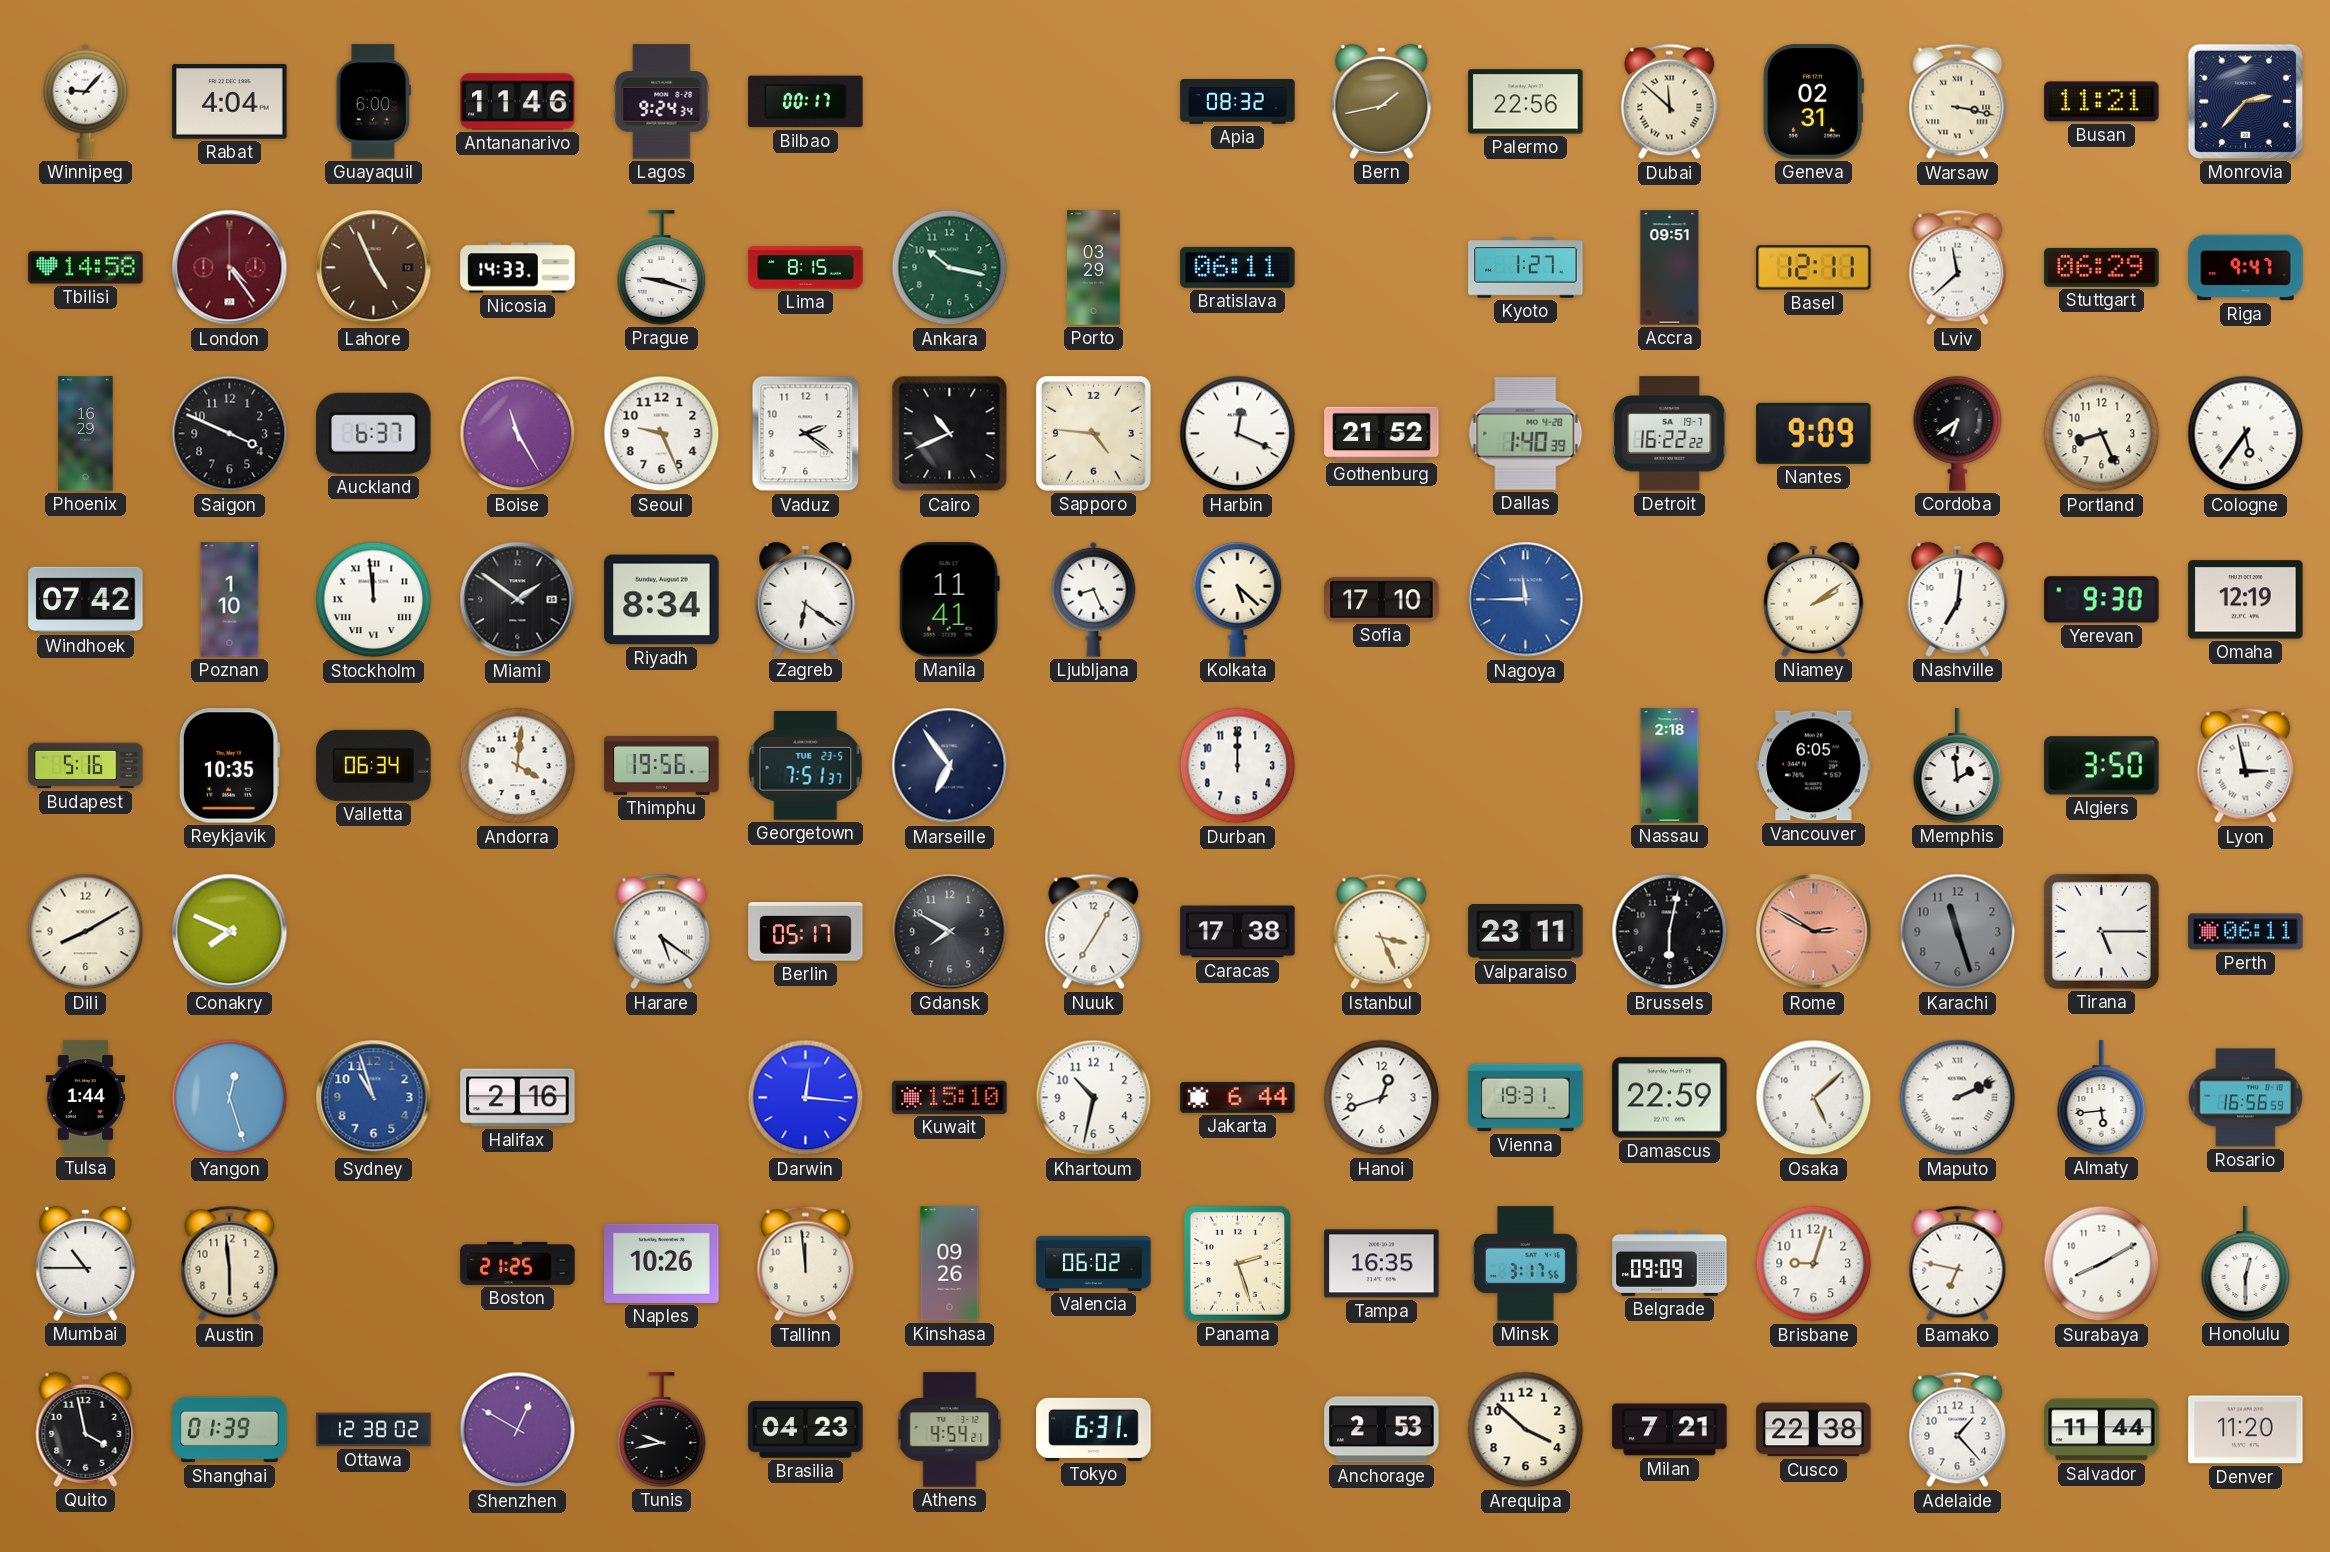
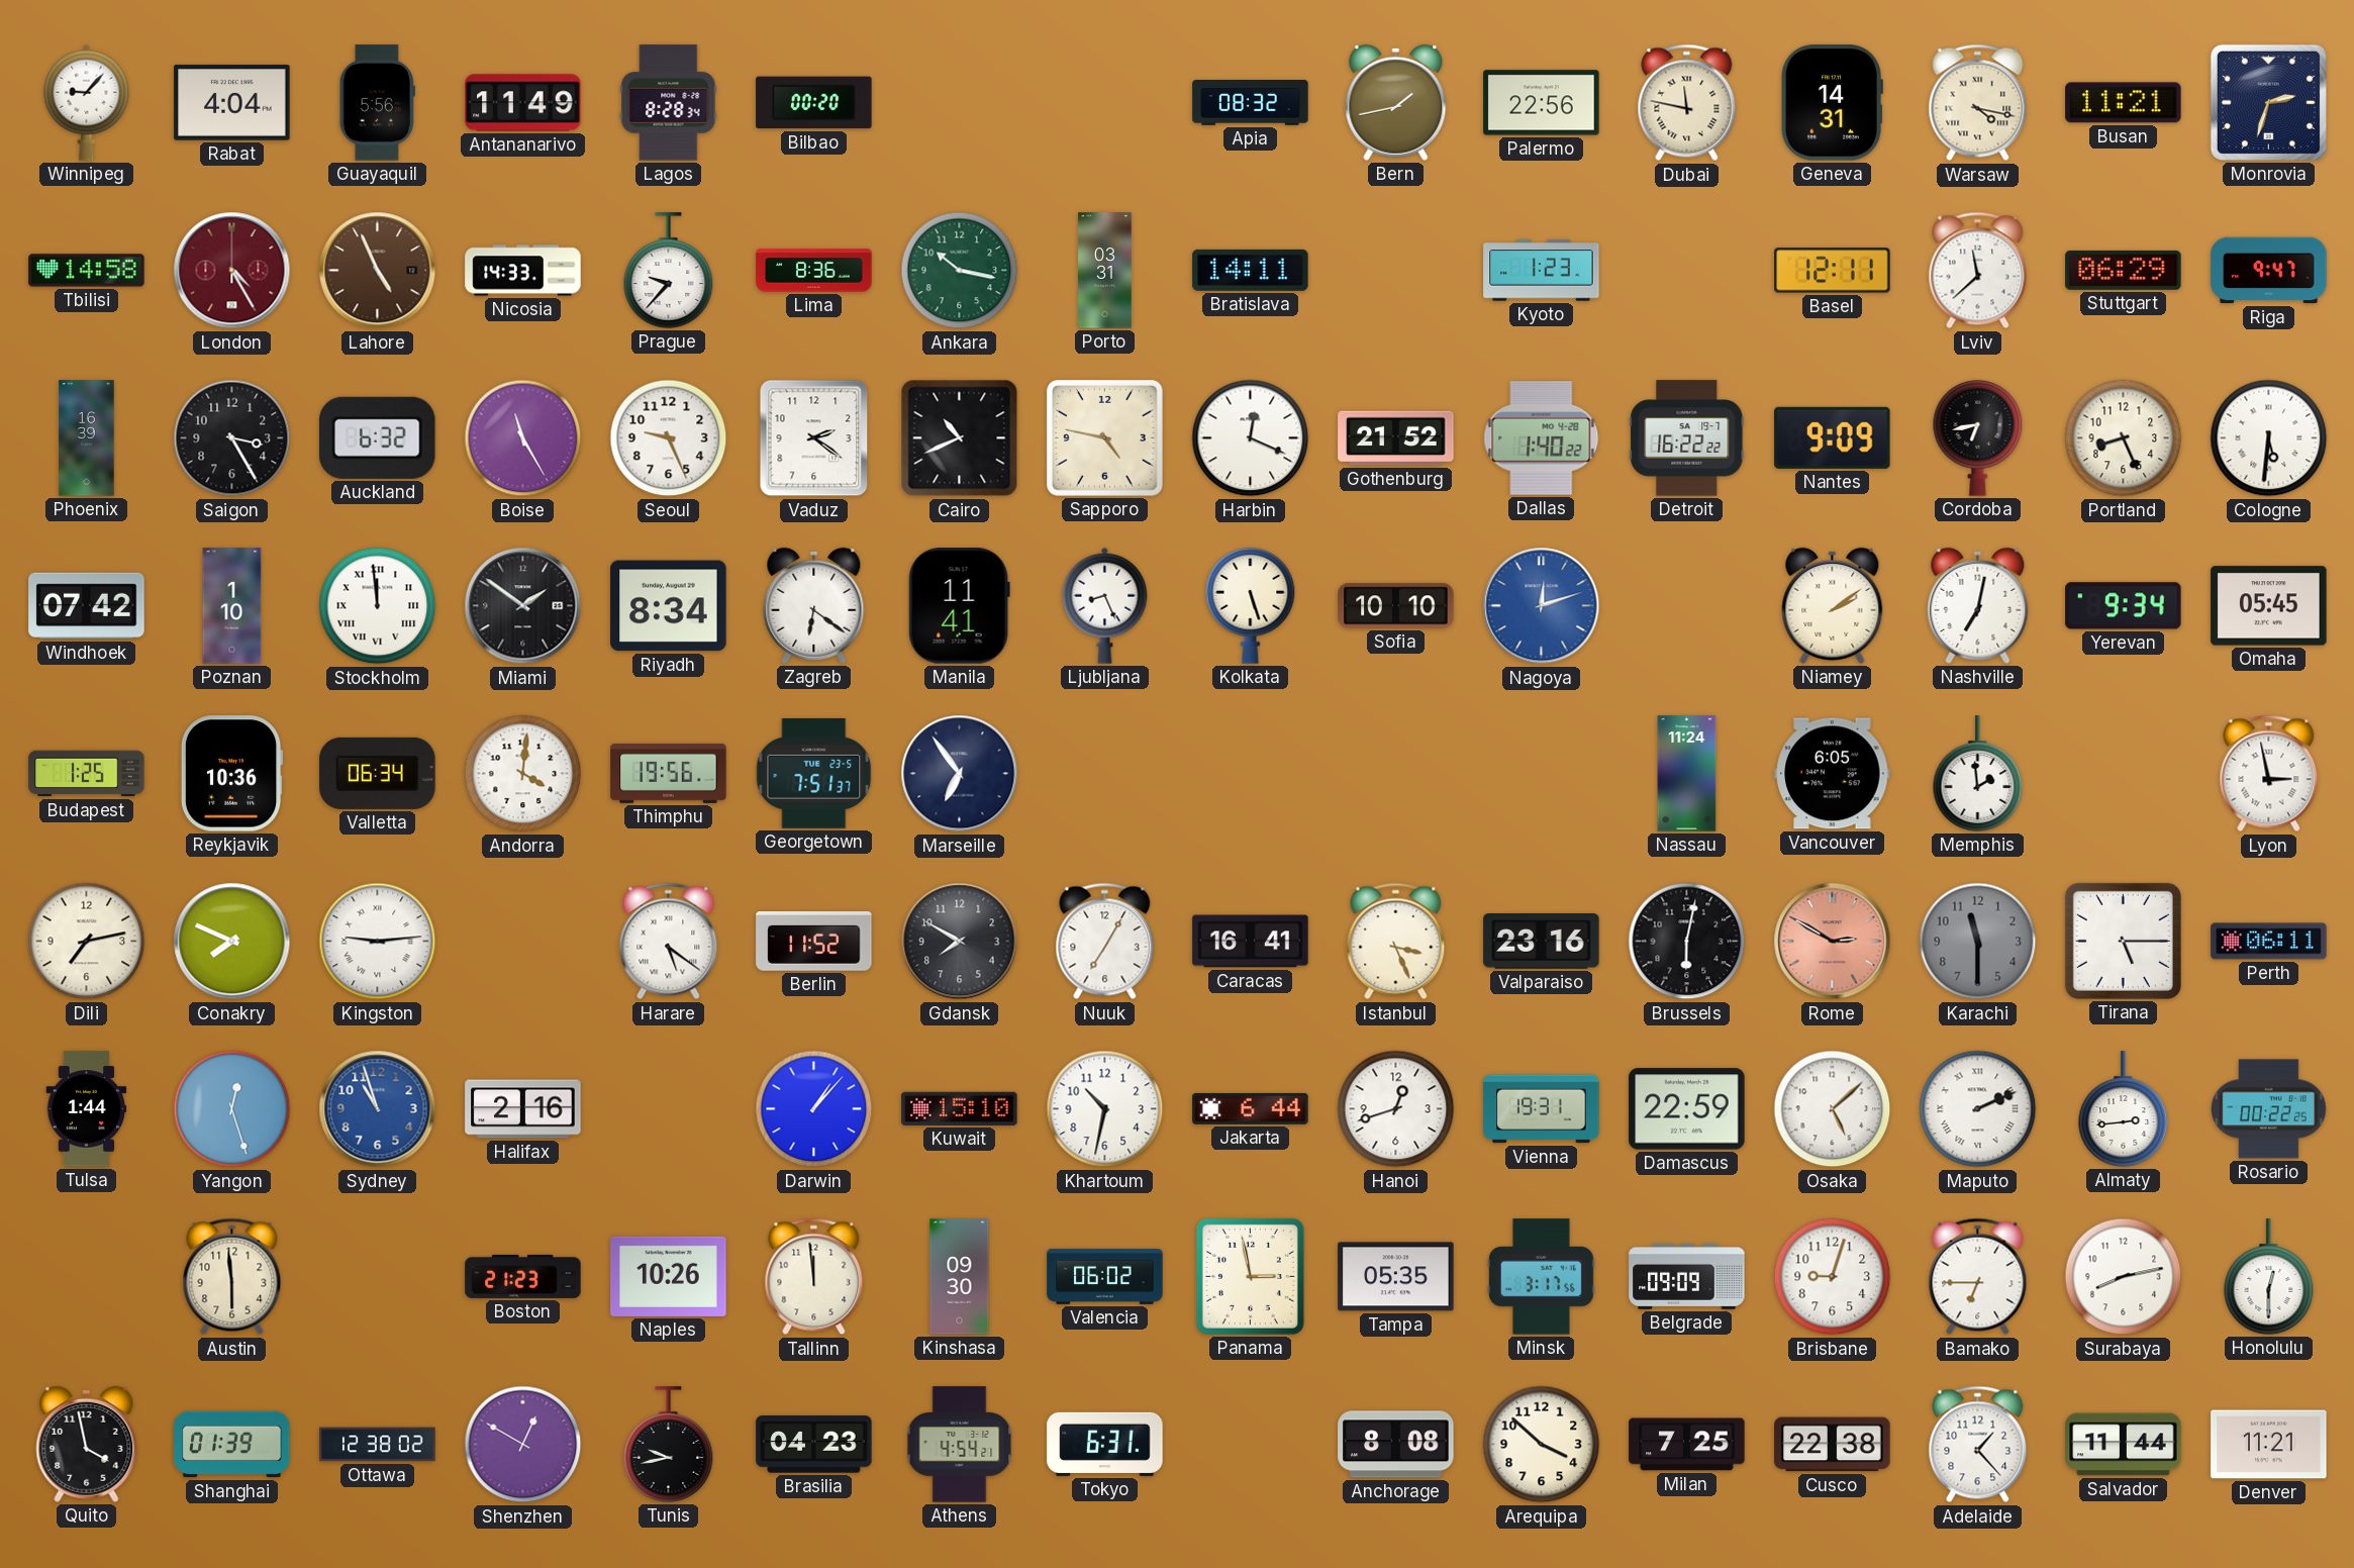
Guayaquil: 6:00 -> 5:56 (377, 103)
Antananarivo: 11:46 -> 11:49 (523, 103)
Lagos: 9:24 -> 8:28 (669, 103)
Bilbao: 00:17 -> 00:20 (814, 103)
Dubai: 11:52 -> 11:47 (1687, 103)
Geneva: 02:31 -> 14:31 (1832, 103)
Warsaw: 3:17 -> 4:17 (1978, 103)
Monrovia: 2:37 -> 2:33 (2268, 102)
London: 4:24 -> 4:25 (232, 271)
Prague: 9:18 -> 9:37 (669, 271)
Lima: 8:15 -> 8:36 (814, 271)
Porto: 03:29 -> 03:31 (1105, 271)
Bratislava: 06:11 -> 14:11 (1251, 270)
Kyoto: 1:27 -> 1:23 (1542, 271)
Accra: 09:51 -> none (1670, 268)
Phoenix: 16:29 -> 16:39 (87, 438)
Saigon: 3:49 -> 3:25 (232, 438)
Auckland: 6:37 -> 6:32 (378, 437)
Sapporo: 4:46 -> 4:47 (1104, 437)
Dallas: 1:40:39 -> 1:40:22 (1542, 438)
Cordoba: 6:39 -> 6:43 (1978, 437)
Cologne: 5:36 -> 5:31 (2269, 438)
Kolkata: 5:22 -> 5:27 (1251, 605)
Sofia: 17:10 -> 10:10 (1396, 606)
Nagoya: 11:45 -> 12:12 (1542, 606)
Nashville: 7:01 -> 7:02 (1978, 605)
Yerevan: 9:30 -> 9:34 (2124, 606)
Omaha: 12:19 -> 05:45 (2269, 606)
Budapest: 5:16 -> 1:25 (87, 774)
Reykjavik: 10:35 -> 10:36 (231, 774)
Durban: 12:00 -> none (1238, 766)
Nassau: 2:18 -> 11:24 (1687, 774)
Algiers: 3:50 -> none (2102, 766)
Dili: 8:10 -> 7:13 (87, 942)
Kingston: none -> 9:14 (378, 942)
Berlin: 05:17 -> 11:52 (814, 942)
Caracas: 17:38 -> 16:41 (1251, 942)
Valparaiso: 23:11 -> 23:16 (1542, 942)
Karachi: 11:27 -> 11:30 (1978, 942)
Darwin: 12:16 -> 1:07 (814, 1109)
Almaty: 5:44 -> 2:44 (2124, 1109)
Rosario: 16:56 -> 00:22 (2269, 1109)
Mumbai: 10:45 -> none (86, 1263)
Boston: 21:25 -> 21:23 (523, 1276)
Kinshasa: 09:26 -> 09:30 (960, 1277)
Panama: 2:27 -> 2:58 (1250, 1276)
Tampa: 16:35 -> 05:35 (1396, 1277)
Bamako: 6:47 -> 6:45 (1978, 1277)
Surabaya: 8:10 -> 8:13 (2124, 1277)
Anchorage: 2:53 -> 8:08 (1396, 1445)
Milan: 7:21 -> 7:25 (1687, 1445)
Denver: 11:20 -> 11:21 (2269, 1445)
